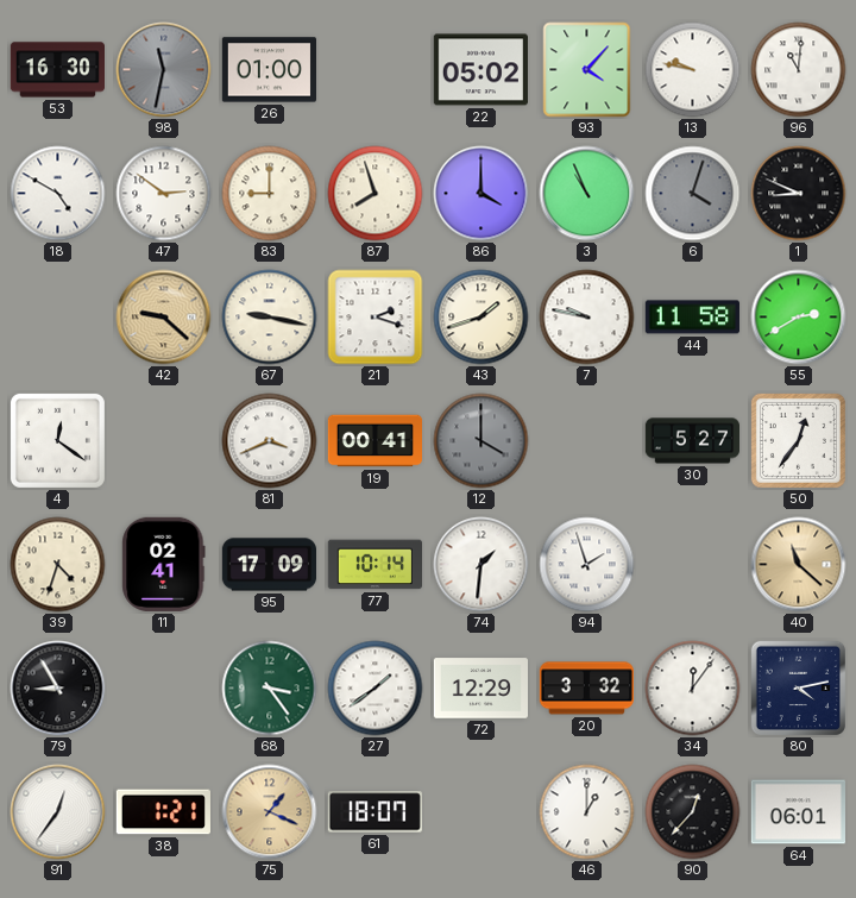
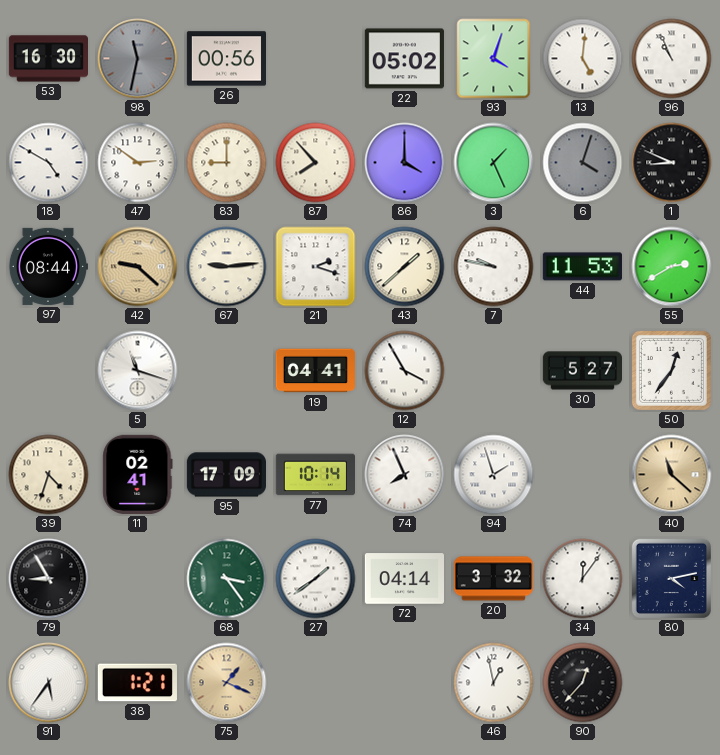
26: 01:00 -> 00:56 (226, 59)
93: 4:07 -> 4:03 (494, 59)
13: 9:47 -> 5:01 (583, 59)
96: 11:01 -> 10:56 (672, 59)
87: 7:57 -> 7:53 (316, 163)
3: 10:56 -> 1:26 (494, 163)
97: none -> 08:44 (47, 266)
67: 9:17 -> 9:14 (227, 267)
43: 1:42 -> 1:38 (405, 267)
44: 11:58 -> 11:53 (582, 267)
4: 12:21 -> none (57, 440)
5: none -> 11:18 (138, 371)
81: 3:41 -> none (270, 441)
19: 00:41 -> 04:41 (315, 371)
12: 4:00 -> 3:55 (405, 371)
12 dial: grey -> white (405, 371)
74: 1:31 -> 7:56 (405, 475)
72: 12:29 -> 04:14 (404, 579)
91: 12:36 -> 5:36 (49, 683)
61: 18:07 -> none (374, 812)
46: 1:00 -> 12:58 (494, 683)
64: 06:01 -> none (798, 812)
